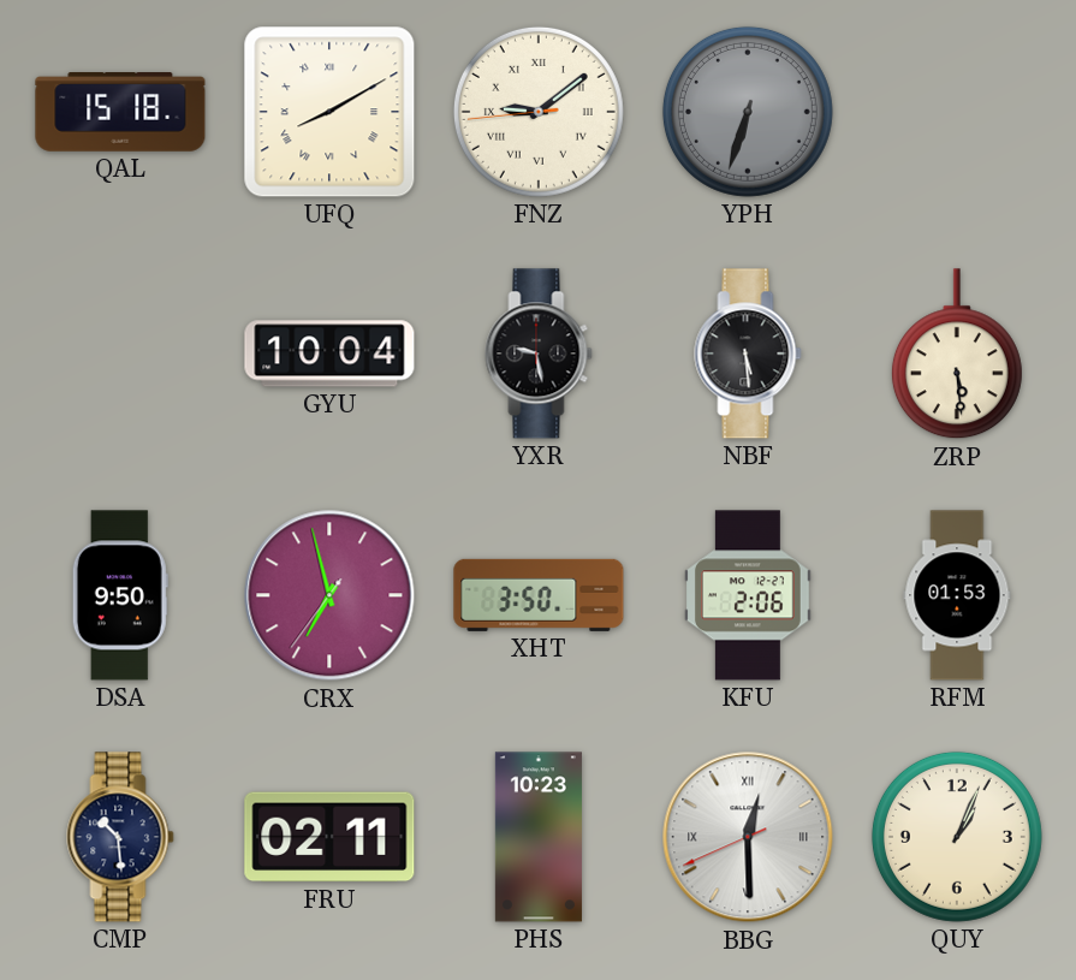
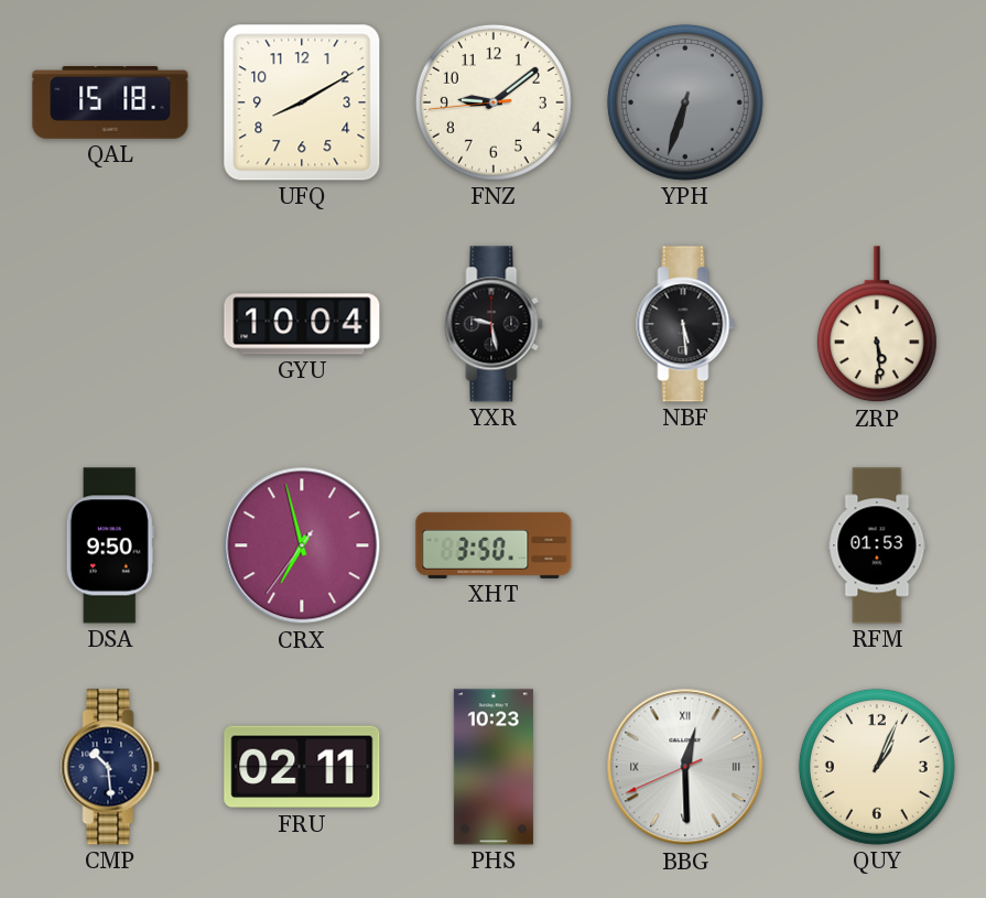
UFQ numerals: Roman -> Arabic (302, 102)
FNZ numerals: Roman -> Arabic (494, 102)
KFU: 2:06 -> none (749, 595)
